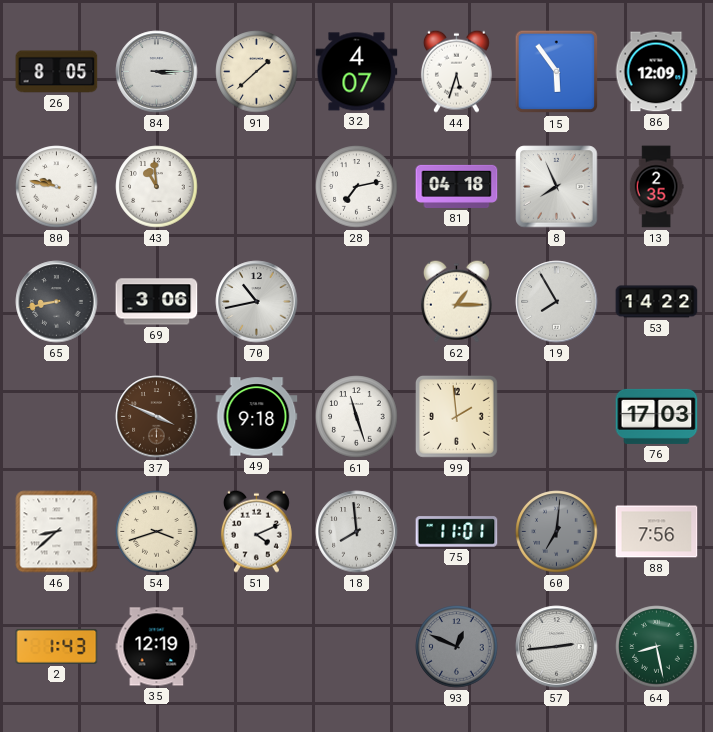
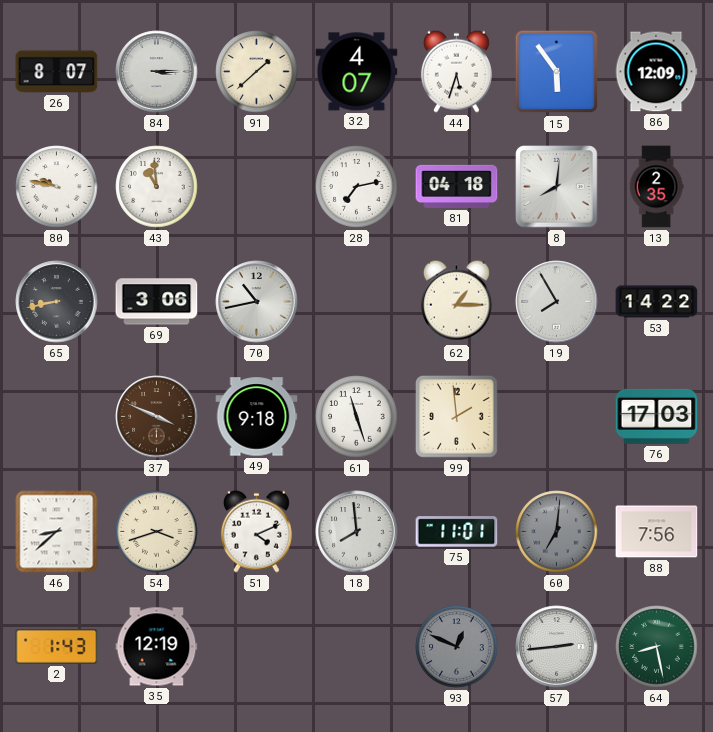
26: 8:05 -> 8:07 (57, 72)
8: 7:56 -> 8:01 (557, 187)
